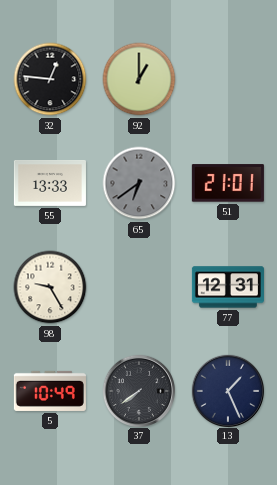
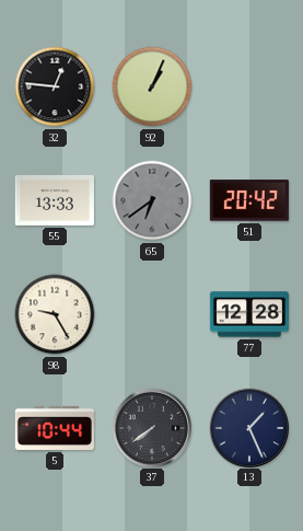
92: 1:00 -> 1:04 (152, 86)
51: 21:01 -> 20:42 (249, 200)
77: 12:31 -> 12:28 (249, 314)
5: 10:49 -> 10:44 (55, 428)
